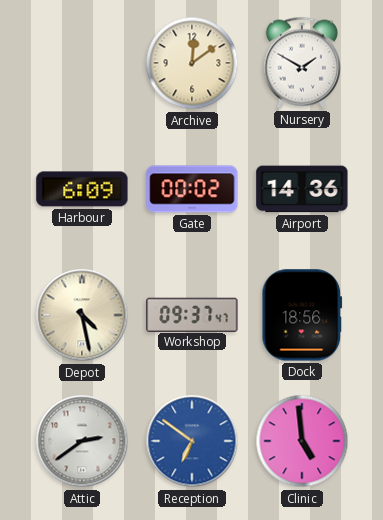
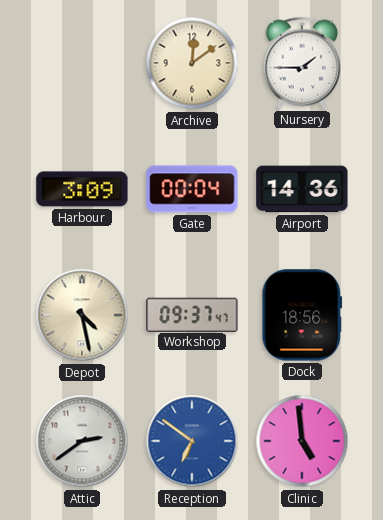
Nursery: 1:50 -> 1:45 (301, 63)
Harbour: 6:09 -> 3:09 (82, 189)
Gate: 00:02 -> 00:04 (192, 189)
